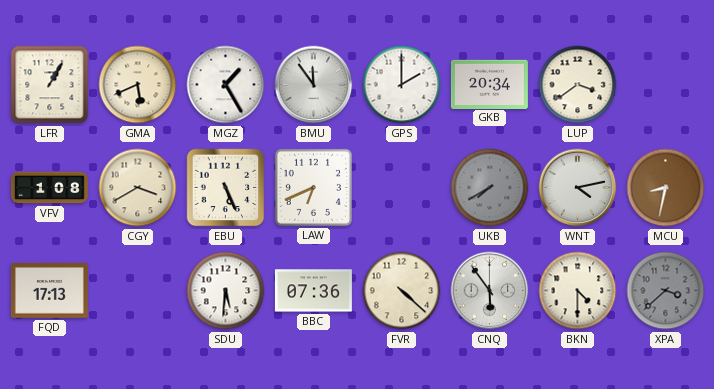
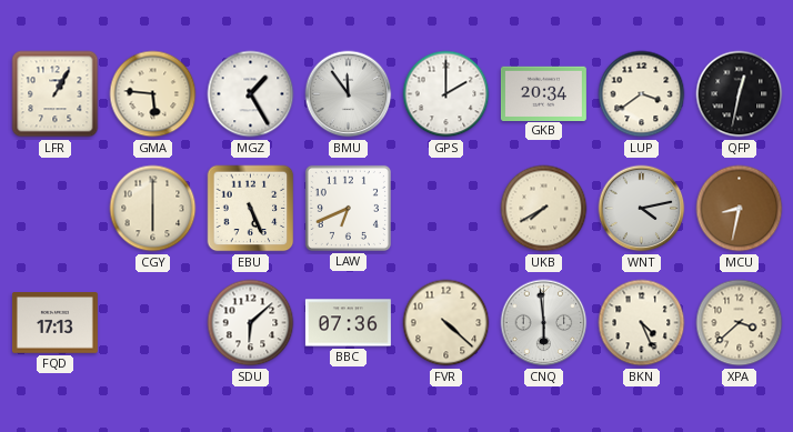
GMA: 5:41 -> 5:46 (153, 94)
QFP: none -> 12:32 (740, 94)
VFV: 1:08 -> none (49, 188)
CGY: 3:40 -> 6:00 (153, 209)
UKB dial: grey -> cream (544, 209)
SDU: 5:31 -> 6:08 (251, 323)
CNQ: 5:54 -> 5:59 (544, 323)
BKN: 4:30 -> 4:26 (642, 323)
XPA dial: grey -> cream (740, 323)
